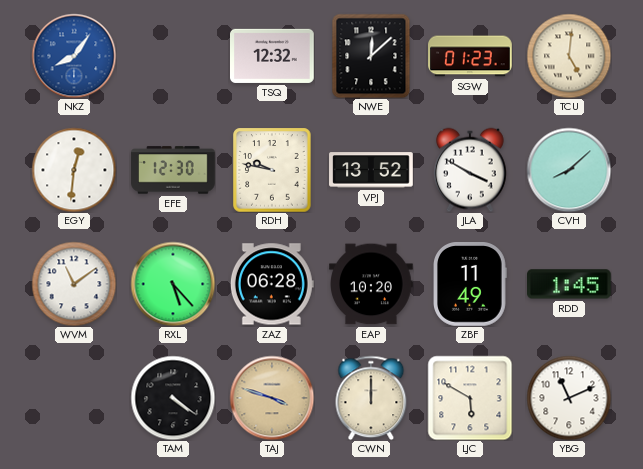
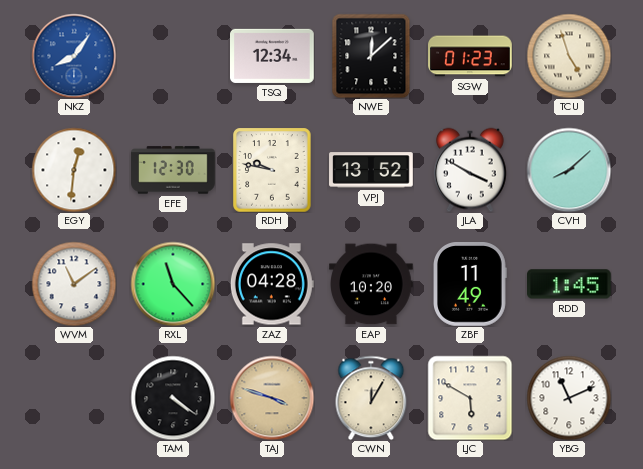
TSQ: 12:32 -> 12:34 (272, 56)
TCU: 5:01 -> 4:57 (569, 56)
RXL: 5:23 -> 11:23 (173, 284)
ZAZ: 06:28 -> 04:28 (272, 284)
CWN: 12:00 -> 12:05 (371, 398)
